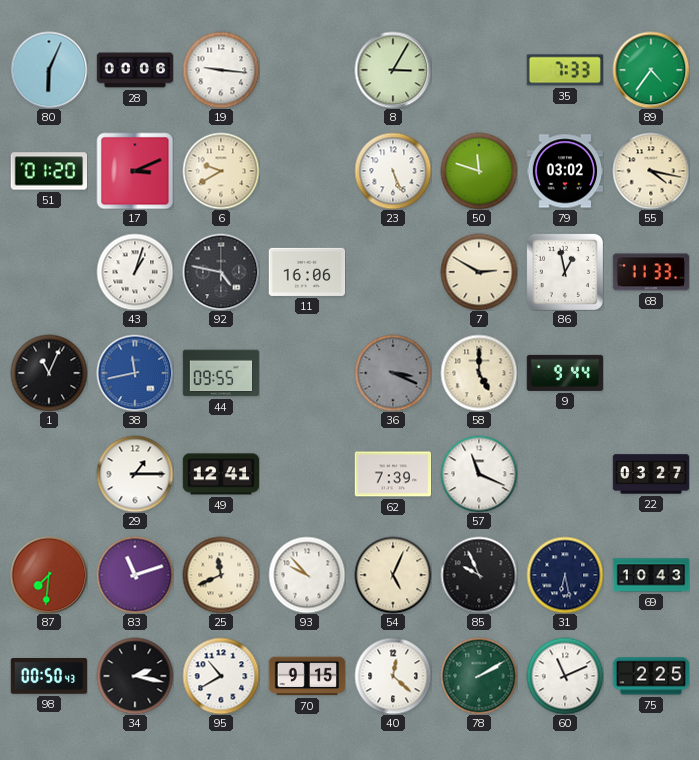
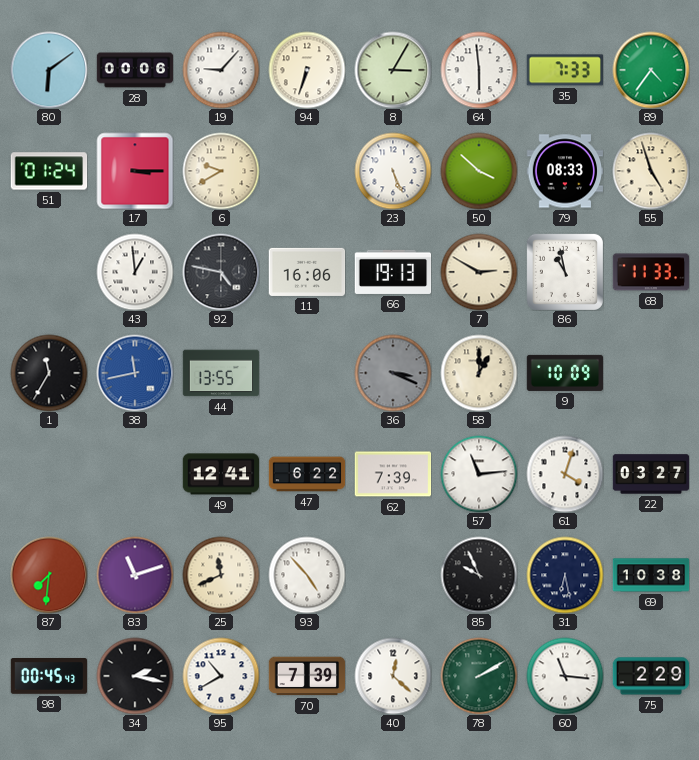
80: 6:04 -> 6:09 (49, 70)
19: 9:16 -> 9:07 (221, 70)
94: none -> 6:33 (307, 70)
64: none -> 5:59 (479, 70)
51: 01:20 -> 01:24 (49, 171)
17: 3:11 -> 3:15 (135, 171)
50: 11:48 -> 3:52 (479, 171)
79: 03:02 -> 08:33 (565, 171)
55: 4:17 -> 4:57 (651, 171)
43: 1:03 -> 12:59 (135, 272)
66: none -> 19:13 (393, 272)
86: 12:58 -> 10:58 (565, 272)
1: 11:04 -> 11:35 (49, 373)
44: 09:55 -> 13:55 (221, 373)
58: 5:00 -> 1:00 (479, 373)
9: 9:44 -> 10:09 (565, 373)
29: 1:15 -> none (135, 474)
47: none -> 6:22 (307, 474)
57: 11:19 -> 11:14 (479, 474)
61: none -> 4:03 (565, 474)
93: 9:53 -> 4:53 (307, 575)
54: 5:04 -> none (393, 575)
69: 10:43 -> 10:38 (651, 575)
98: 00:50 -> 00:45 (49, 677)
70: 9:15 -> 7:39 (307, 676)
60: 11:11 -> 11:16 (565, 676)
75: 2:25 -> 2:29 (651, 676)
